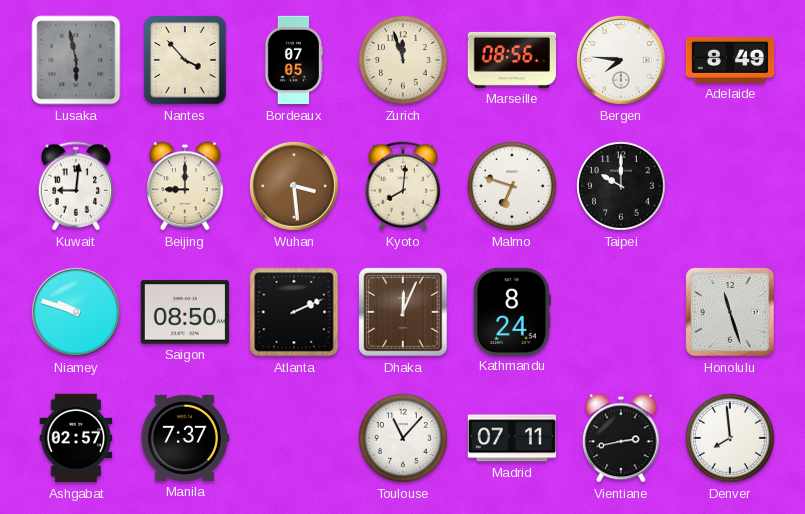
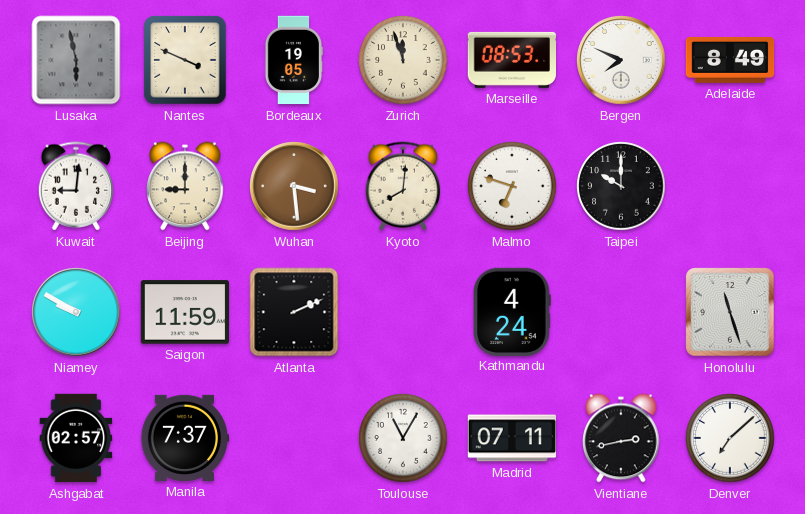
Nantes: 3:53 -> 3:49 (185, 60)
Bordeaux: 07:05 -> 19:05 (293, 60)
Marseille: 08:56 -> 08:53 (511, 60)
Bergen: 7:46 -> 7:49 (621, 60)
Niamey: 9:48 -> 9:50 (76, 312)
Saigon: 08:50 -> 11:59 (184, 312)
Dhaka: 12:04 -> none (403, 312)
Kathmandu: 8:24 -> 4:24 (512, 311)
Toulouse: 11:07 -> 11:05 (403, 438)
Denver: 7:59 -> 7:08 (730, 438)
